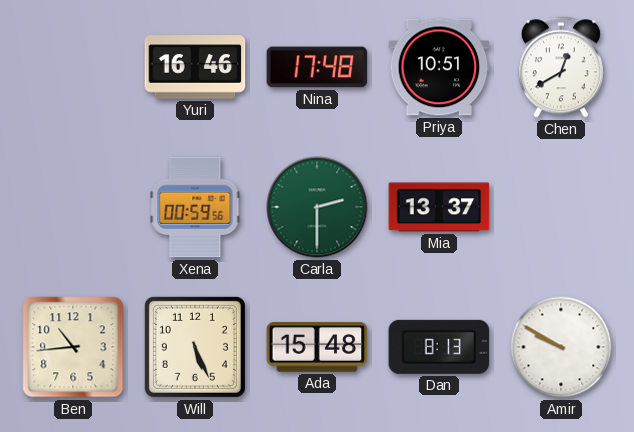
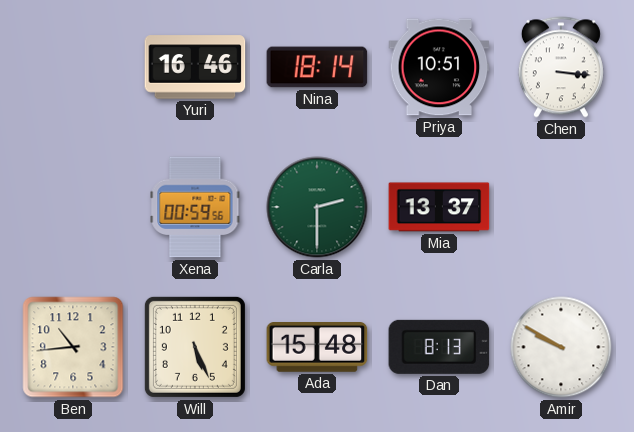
Nina: 17:48 -> 18:14 (317, 67)
Chen: 12:40 -> 3:16 (561, 67)
